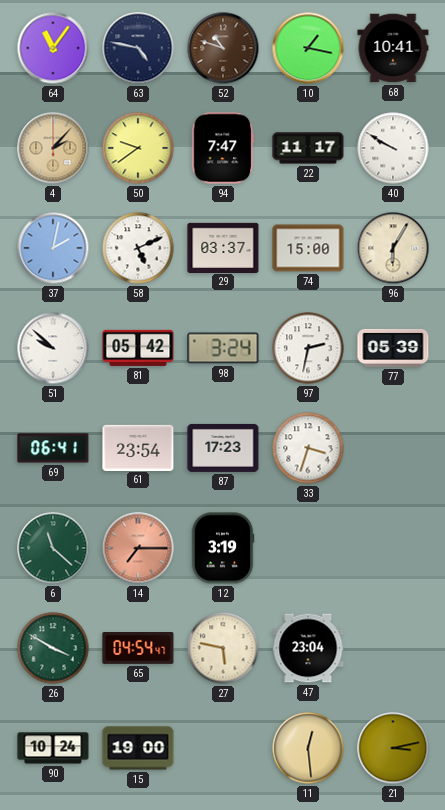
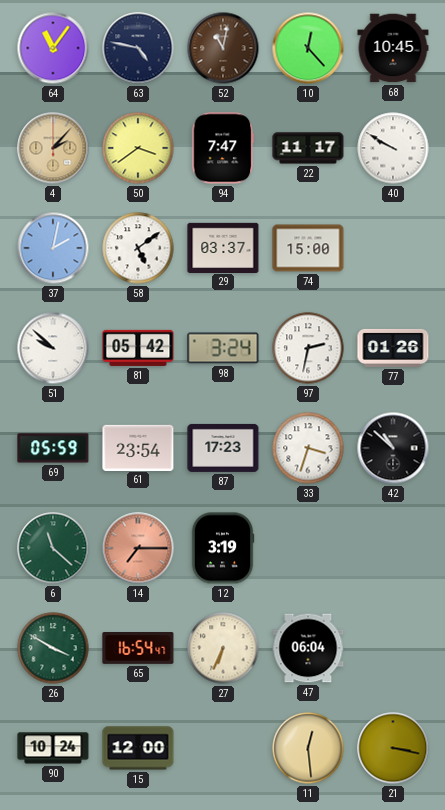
52: 10:48 -> 11:02 (223, 48)
10: 1:17 -> 12:23 (308, 48)
68: 10:41 -> 10:45 (393, 48)
50: 9:39 -> 3:39 (138, 148)
58: 5:11 -> 5:09 (138, 248)
96: 6:05 -> none (393, 248)
77: 05:39 -> 01:26 (393, 348)
69: 06:41 -> 05:59 (53, 448)
42: none -> 10:52 (393, 448)
65: 04:54 -> 16:54 (138, 649)
27: 5:47 -> 6:34 (223, 648)
47: 23:04 -> 06:04 (308, 648)
15: 19:00 -> 12:00 (138, 748)
21: 3:13 -> 3:17 (393, 748)
